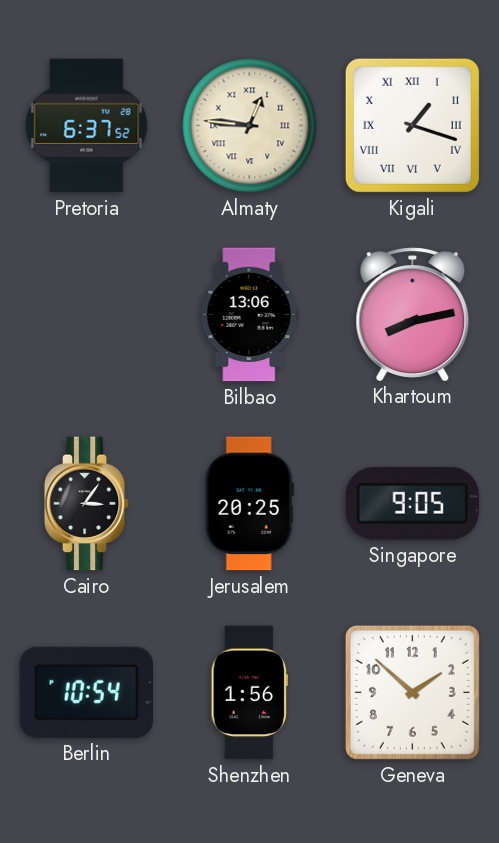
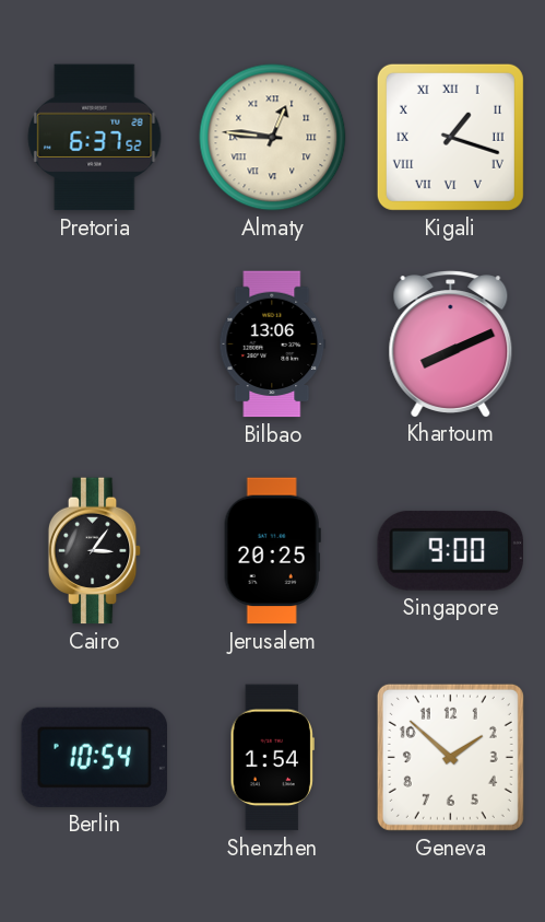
Khartoum: 8:13 -> 8:11 (451, 343)
Singapore: 9:05 -> 9:00 (450, 550)
Shenzhen: 1:56 -> 1:54 (272, 758)
